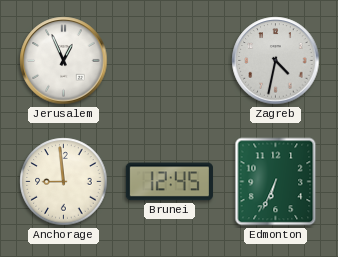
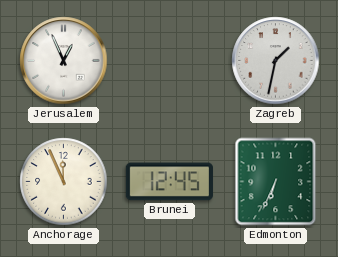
Zagreb: 4:32 -> 1:32 (276, 61)
Anchorage: 8:59 -> 11:56 (64, 182)
